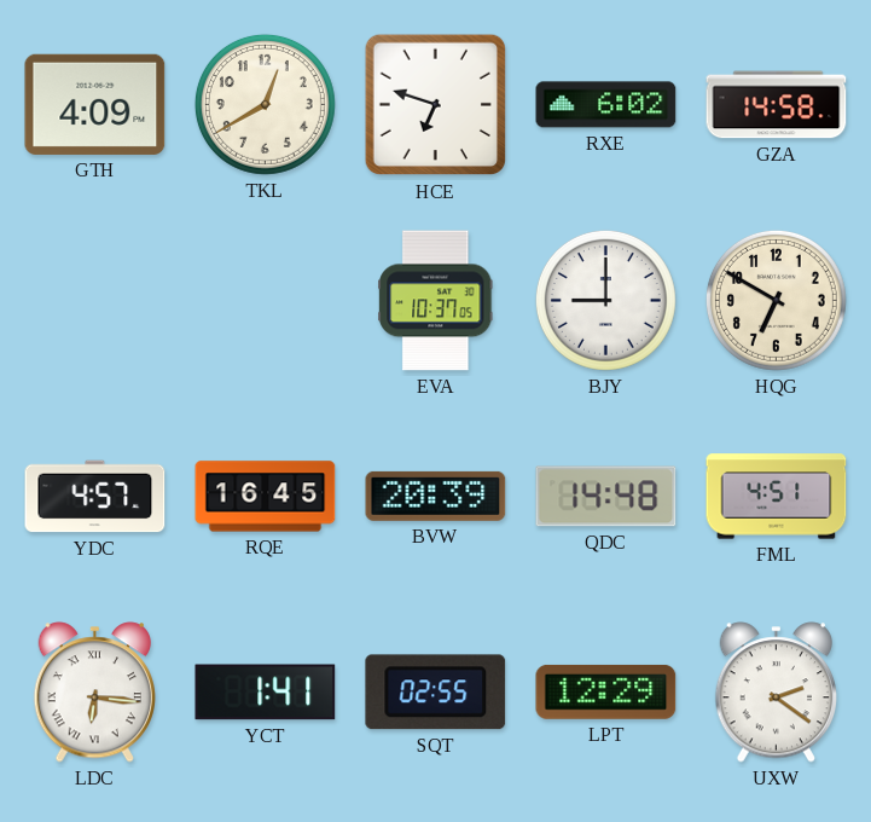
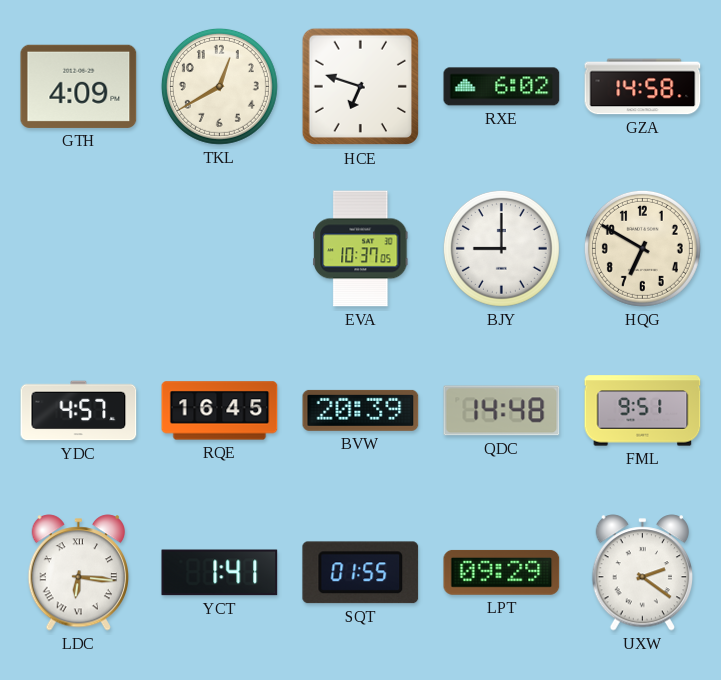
FML: 4:51 -> 9:51 (643, 411)
SQT: 02:55 -> 01:55 (361, 573)
LPT: 12:29 -> 09:29 (502, 572)
